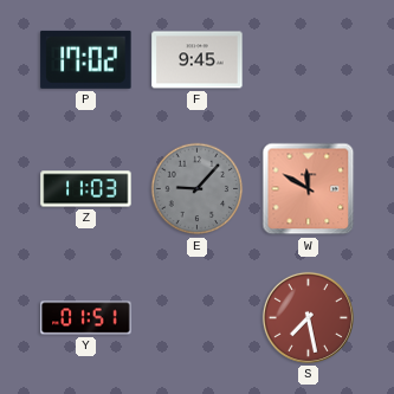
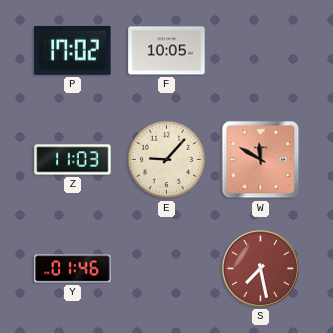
F: 9:45 -> 10:05 (167, 51)
E dial: grey -> cream (167, 160)
Y: 01:51 -> 01:46 (73, 269)
